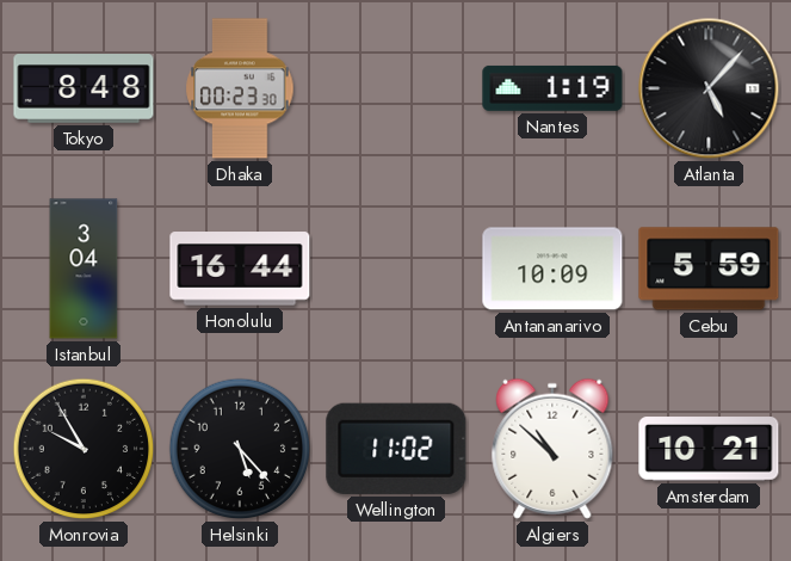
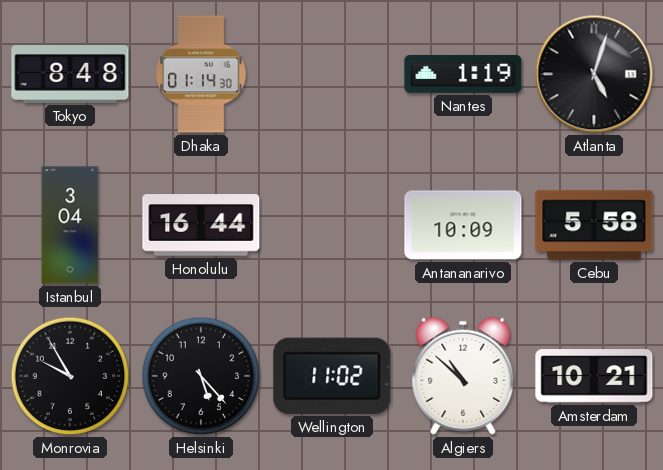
Dhaka: 00:23 -> 01:14 (201, 74)
Atlanta: 5:07 -> 5:03 (594, 74)
Cebu: 5:59 -> 5:58 (594, 225)
